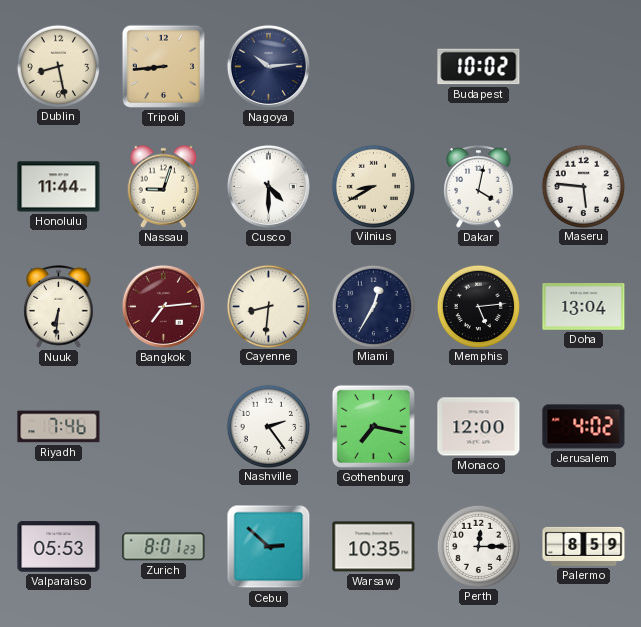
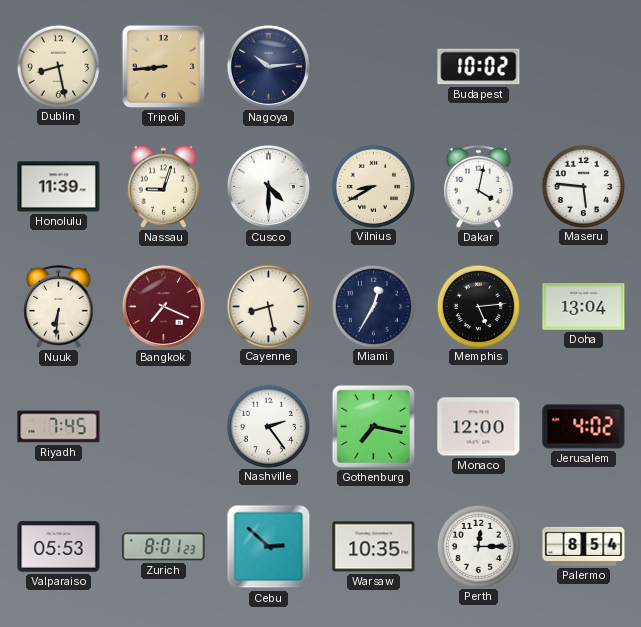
Honolulu: 11:44 -> 11:39 (59, 187)
Bangkok: 7:14 -> 7:19 (163, 306)
Cayenne: 8:31 -> 8:28 (268, 306)
Riyadh: 7:46 -> 7:45 (59, 427)
Palermo: 8:59 -> 8:54 (584, 546)
